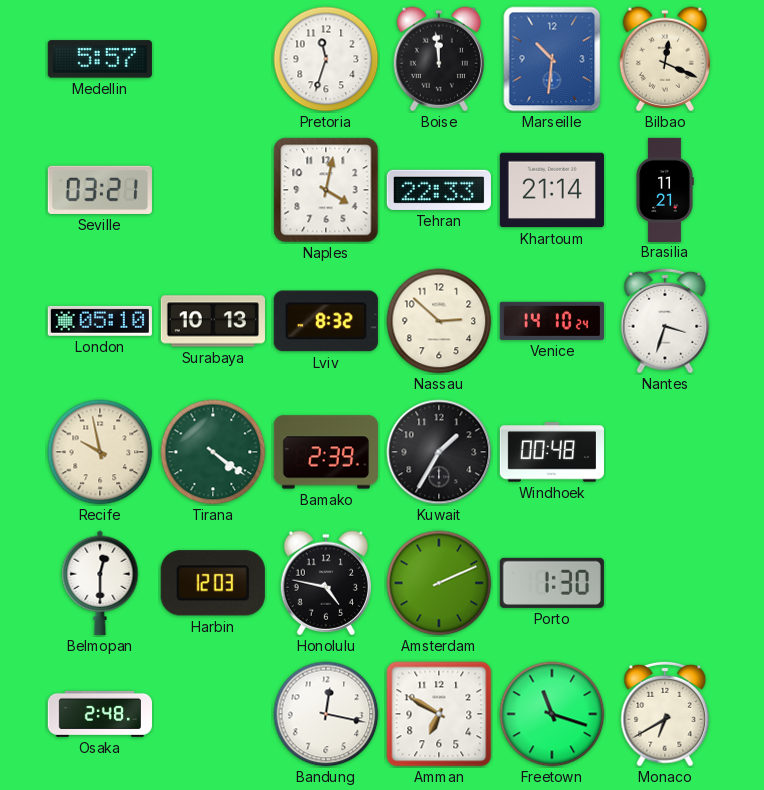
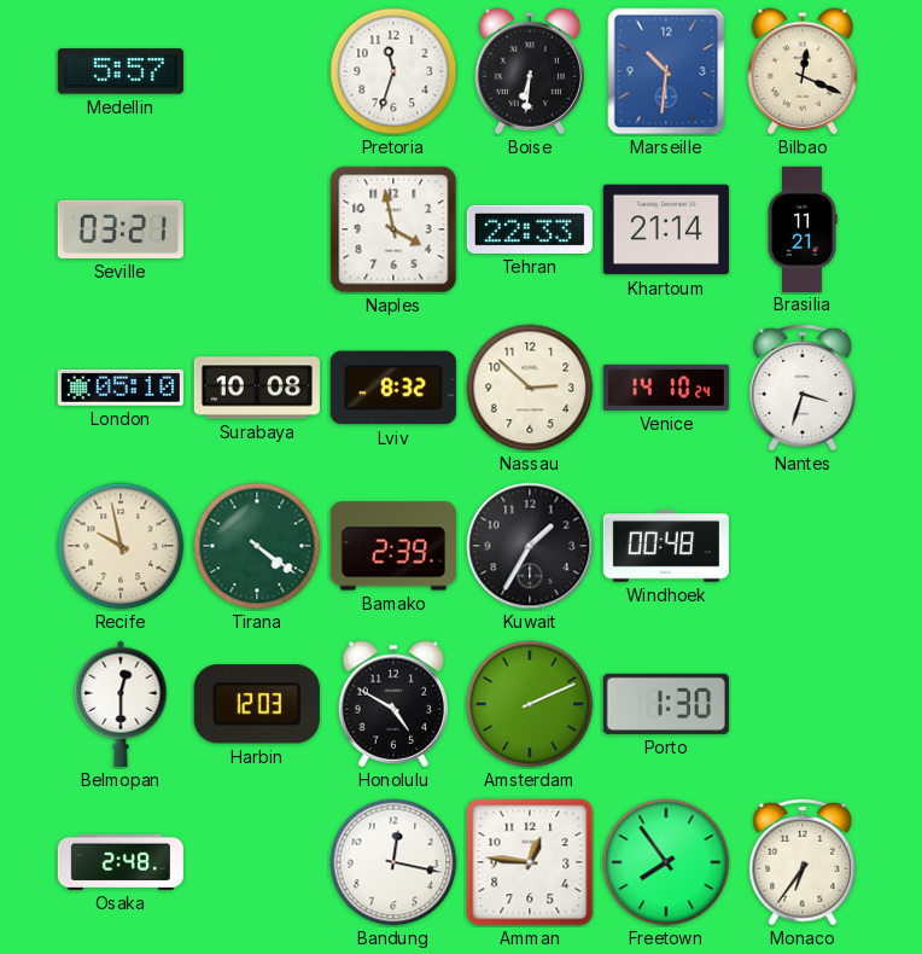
Boise: 11:59 -> 6:31 (529, 71)
Naples: 4:02 -> 3:58 (393, 229)
Surabaya: 10:13 -> 10:08 (257, 388)
Honolulu: 4:47 -> 4:50 (392, 704)
Amman: 6:50 -> 12:46 (530, 862)
Freetown: 11:18 -> 7:54 (666, 862)
Monaco: 6:40 -> 6:36 (803, 862)
